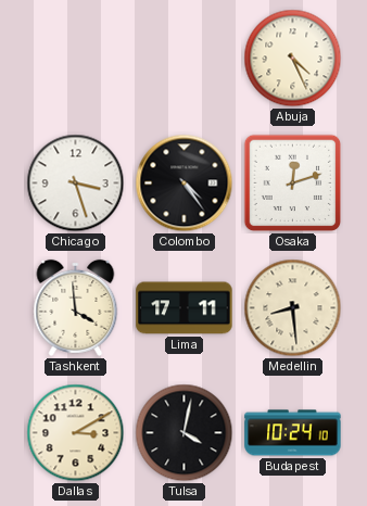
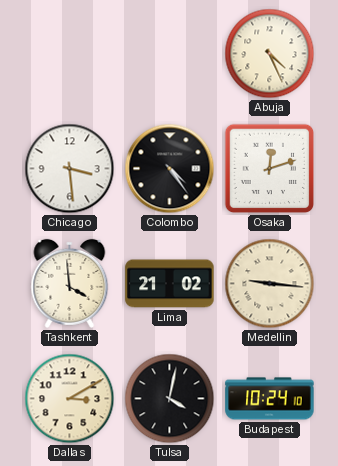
Chicago: 3:27 -> 3:29 (70, 169)
Lima: 17:11 -> 21:02 (170, 284)
Medellin: 8:29 -> 9:16 (270, 284)
